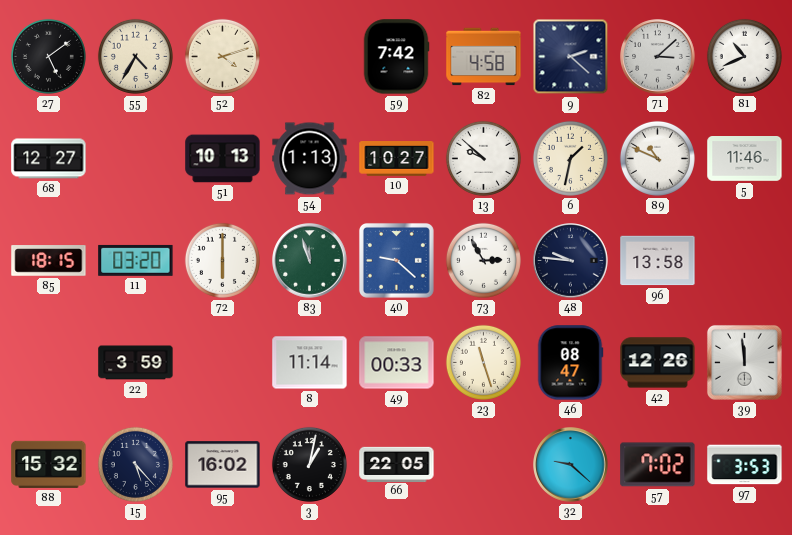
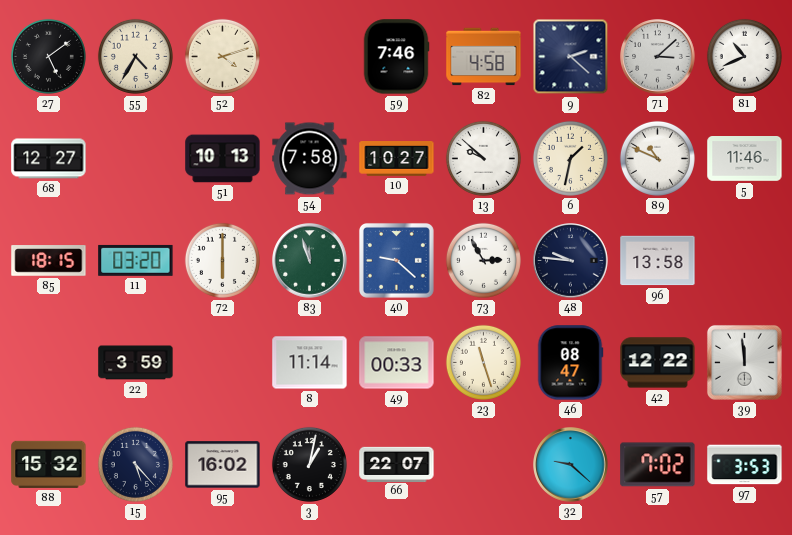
59: 7:42 -> 7:46 (396, 57)
54: 1:13 -> 7:58 (310, 159)
42: 12:26 -> 12:22 (658, 363)
66: 22:05 -> 22:07 (397, 464)
